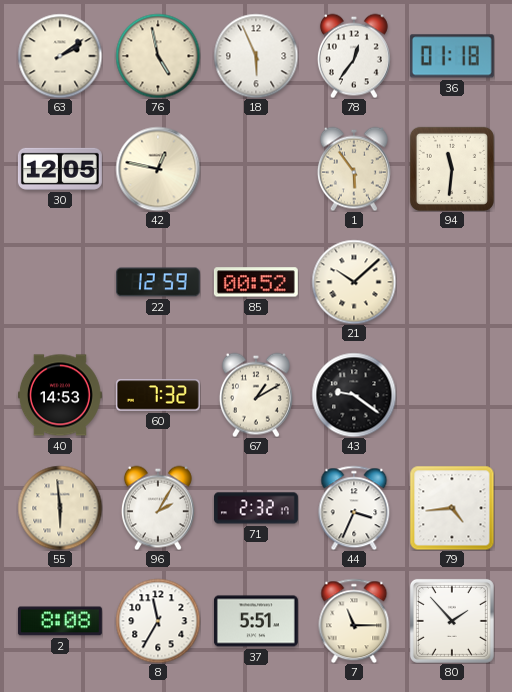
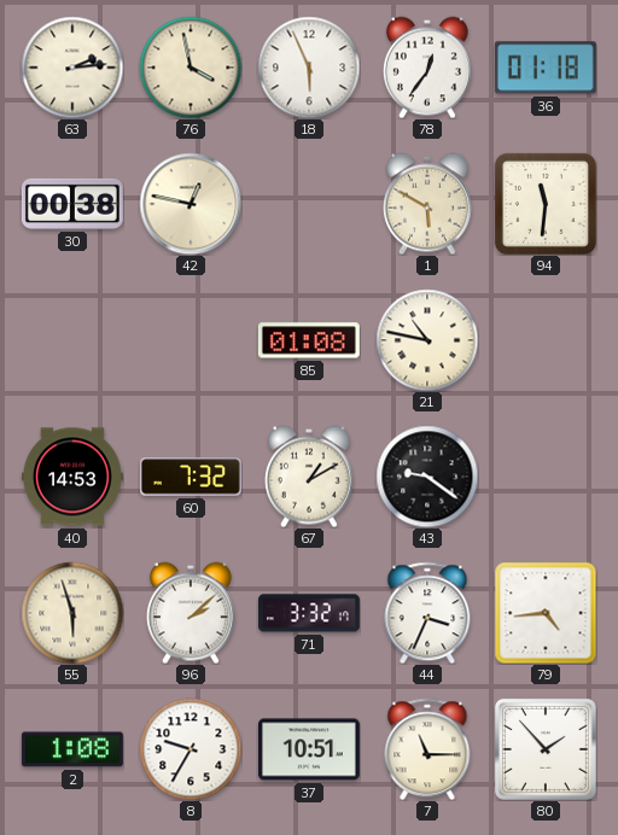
63: 2:09 -> 2:14 (72, 68)
76: 4:58 -> 3:58 (191, 68)
30: 12:05 -> 00:38 (72, 204)
1: 5:54 -> 5:50 (427, 204)
22: 12:59 -> none (158, 282)
85: 00:52 -> 01:08 (309, 340)
21: 10:08 -> 10:47 (427, 340)
55: 5:59 -> 5:57 (72, 613)
96: 2:05 -> 2:08 (191, 613)
71: 2:32 -> 3:32 (309, 613)
2: 8:08 -> 1:08 (72, 749)
8: 11:35 -> 9:35 (191, 749)
37: 5:51 -> 10:51 (309, 749)
